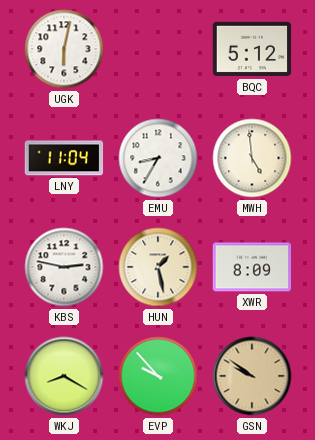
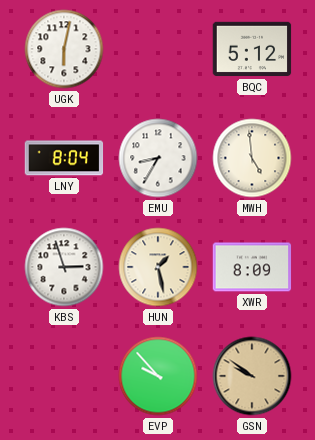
LNY: 11:04 -> 8:04 (64, 158)
KBS: 2:47 -> 2:57 (64, 267)
WKJ: 8:20 -> none (64, 376)
